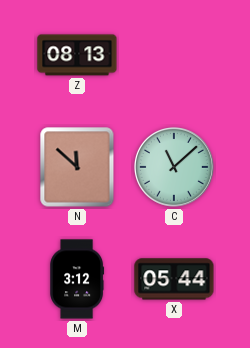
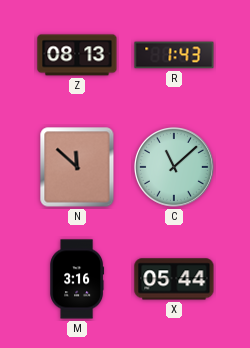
R: none -> 1:43 (174, 55)
M: 3:12 -> 3:16 (77, 279)
